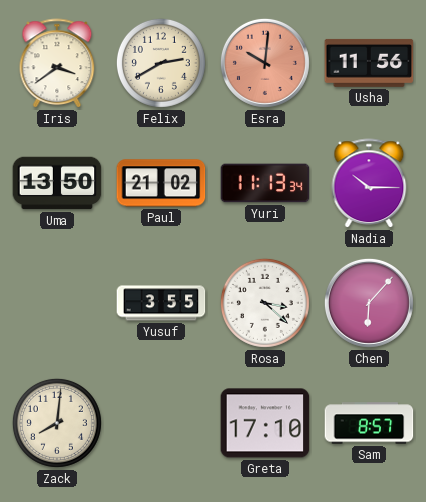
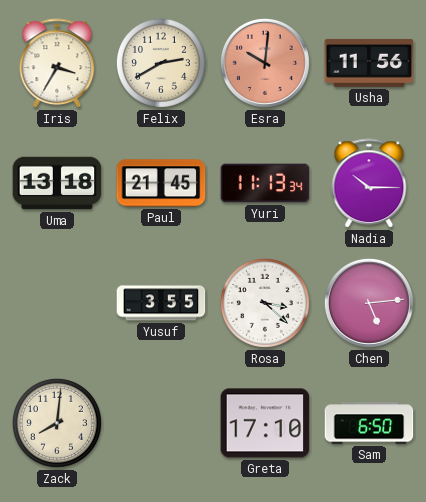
Iris: 3:39 -> 3:35 (57, 64)
Uma: 13:50 -> 13:18 (57, 183)
Paul: 21:02 -> 21:45 (161, 183)
Chen: 6:07 -> 5:14 (369, 303)
Sam: 8:57 -> 6:50 (369, 423)
